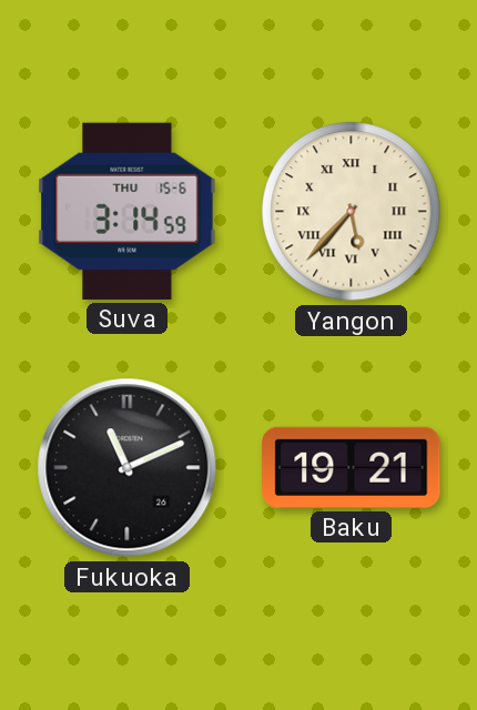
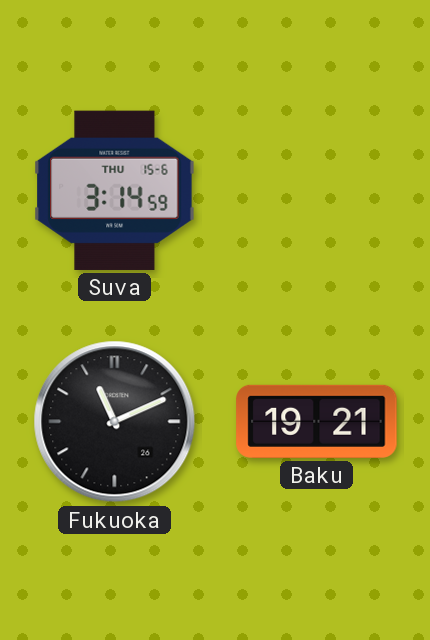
Yangon: 5:37 -> none (352, 212)
